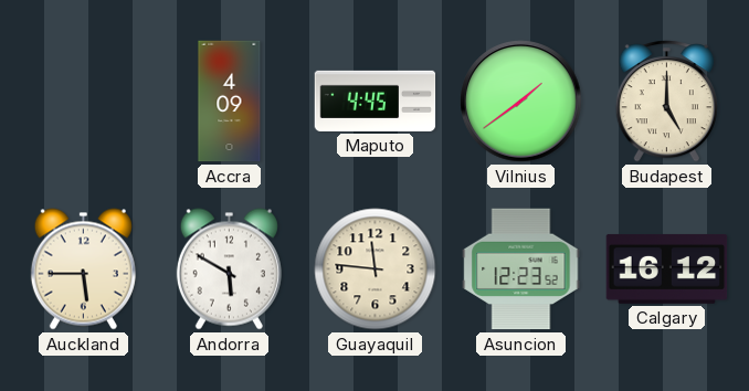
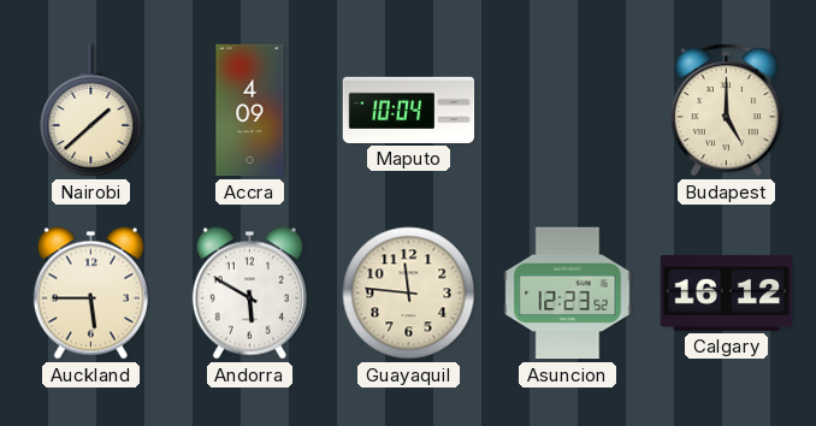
Nairobi: none -> 1:38 (91, 111)
Maputo: 4:45 -> 10:04 (409, 110)
Vilnius: 1:39 -> none (521, 102)
